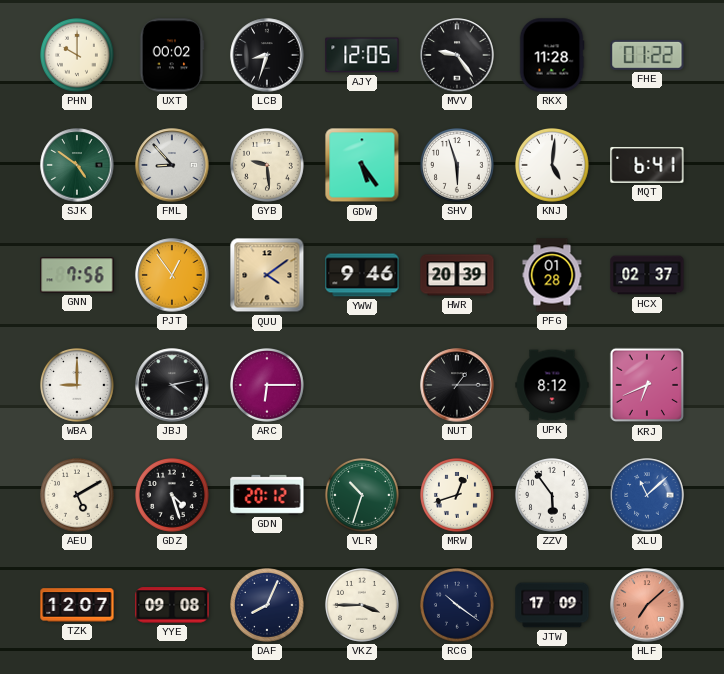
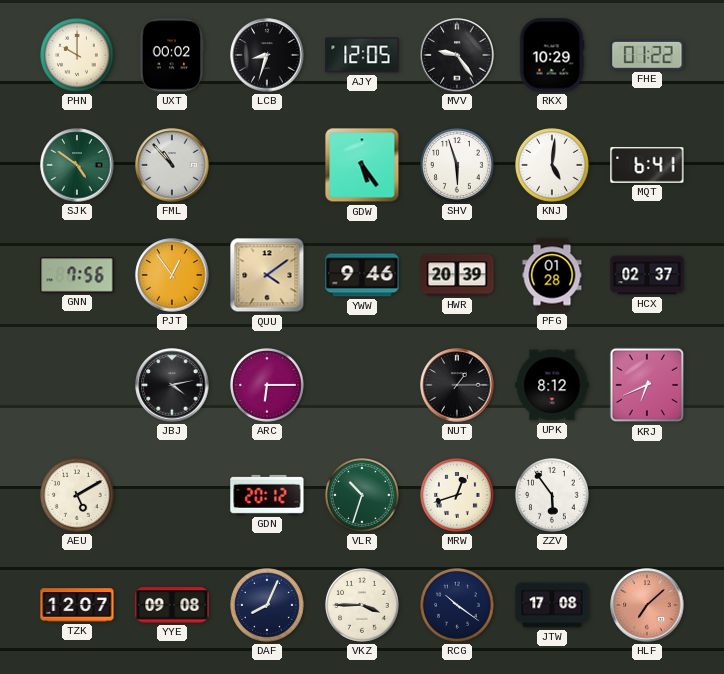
RKX: 11:28 -> 10:29 (552, 55)
FML: 8:53 -> 10:53 (172, 165)
GYB: 9:29 -> none (268, 166)
WBA: 9:00 -> none (78, 386)
GDZ: 4:27 -> none (173, 496)
XLU: 11:08 -> none (647, 495)
JTW: 17:09 -> 17:08 (552, 605)
